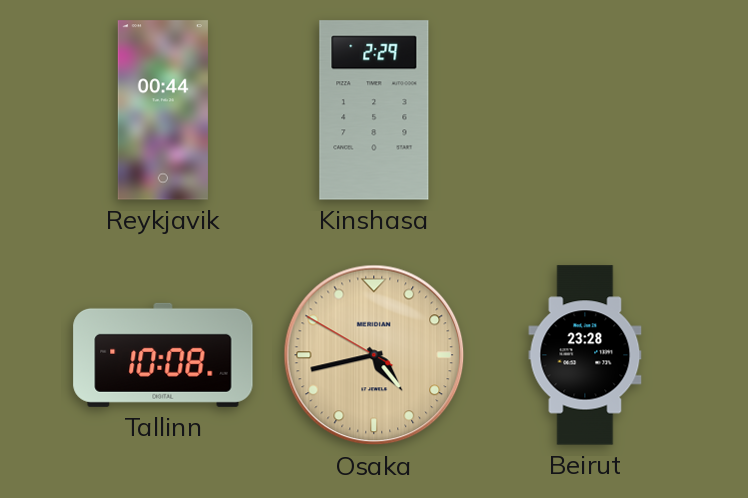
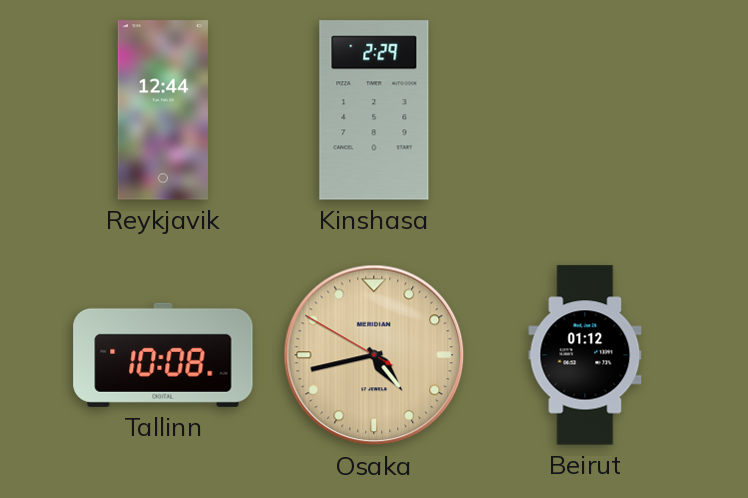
Reykjavik: 00:44 -> 12:44 (163, 110)
Beirut: 23:28 -> 01:12 (585, 355)
